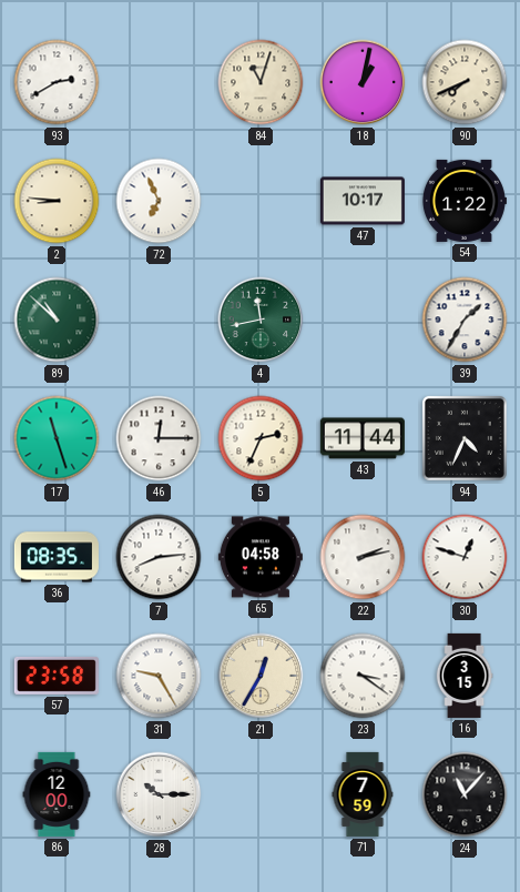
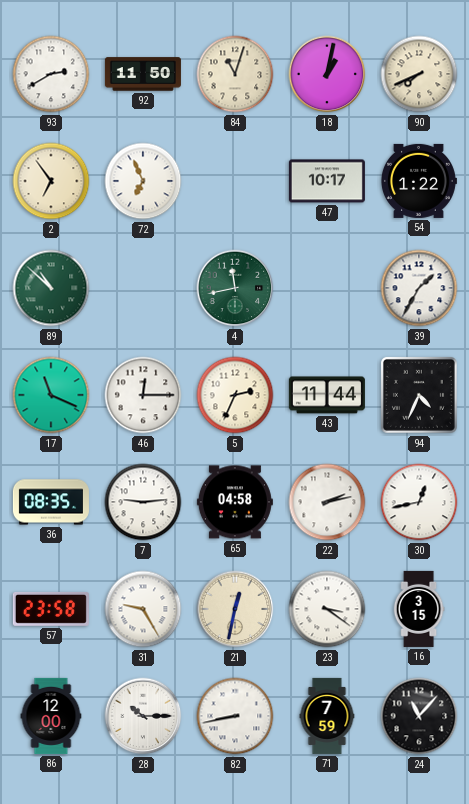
92: none -> 11:50 (143, 74)
2: 8:46 -> 6:54 (51, 181)
17: 11:27 -> 11:19 (51, 395)
7: 8:14 -> 9:14 (143, 502)
30: 12:48 -> 12:43 (419, 502)
21: 12:35 -> 12:32 (235, 609)
82: none -> 8:43 (235, 716)
